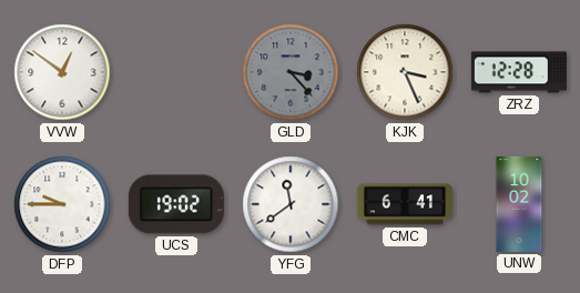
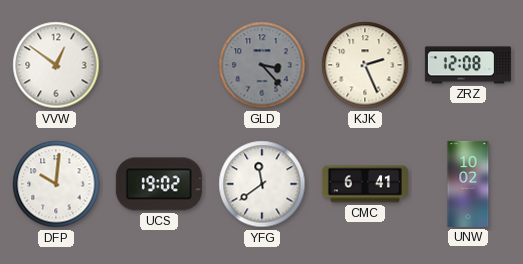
KJK: 3:26 -> 2:26 (365, 65)
ZRZ: 12:28 -> 12:08 (468, 65)
DFP: 9:45 -> 10:01 (56, 184)
